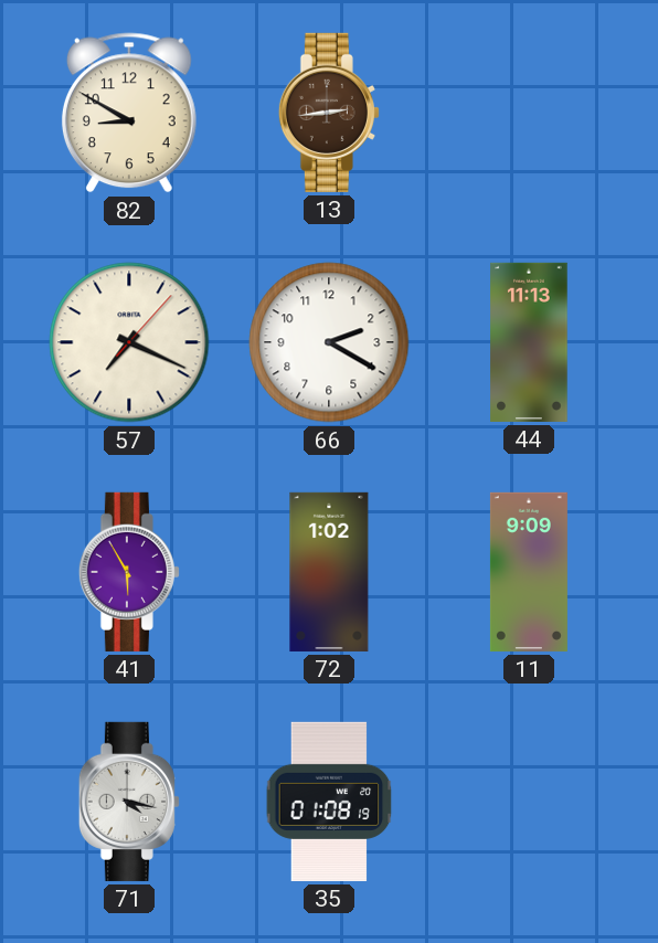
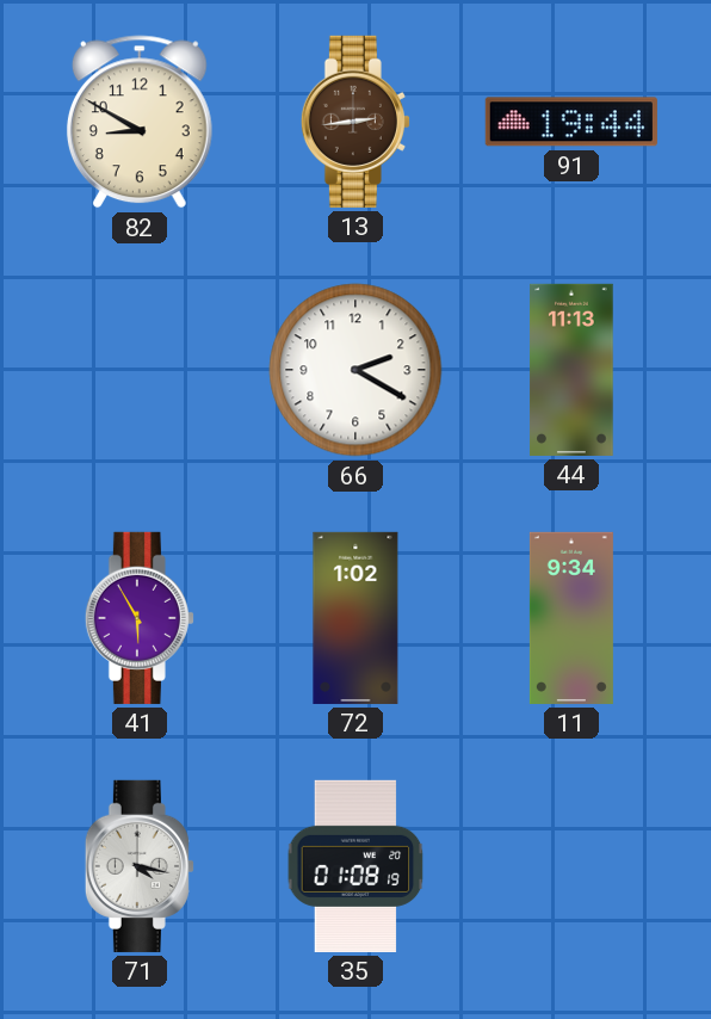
91: none -> 19:44 (571, 122)
57: 7:19 -> none (129, 342)
11: 9:09 -> 9:34 (571, 618)
